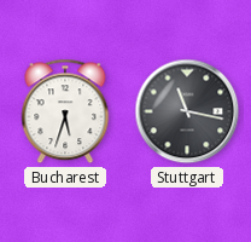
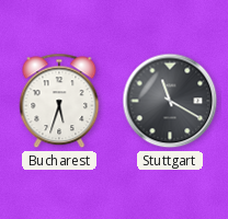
Stuttgart: 11:17 -> 11:20 (170, 101)
